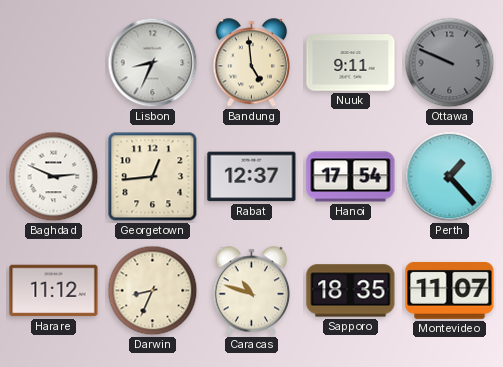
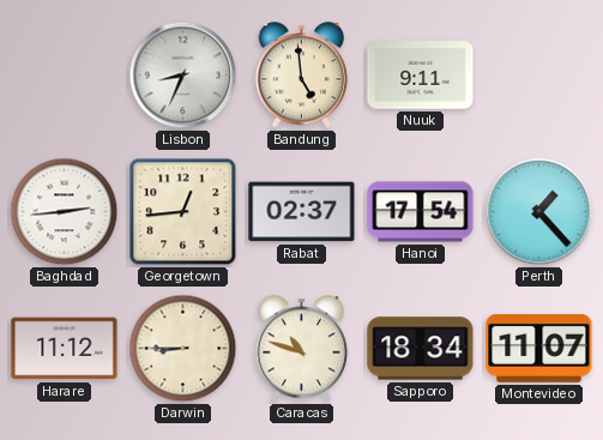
Ottawa: 9:49 -> none (450, 63)
Baghdad: 2:49 -> 2:44 (65, 212)
Rabat: 12:37 -> 02:37 (302, 212)
Darwin: 8:34 -> 8:45 (183, 349)
Sapporo: 18:35 -> 18:34 (421, 349)
